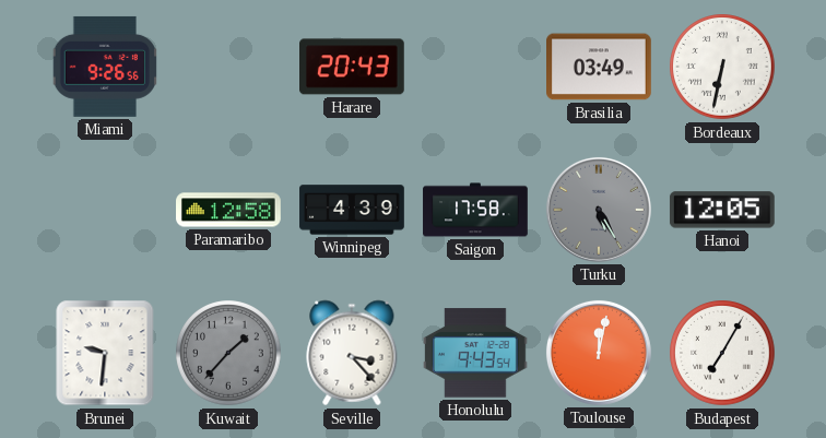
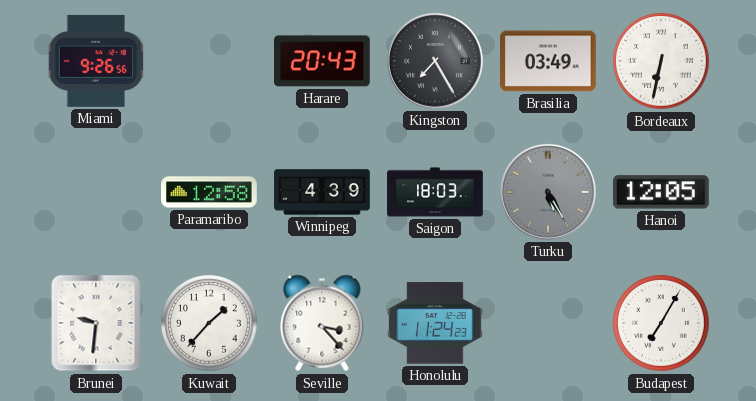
Kingston: none -> 7:25 (435, 61)
Saigon: 17:58 -> 18:03 (435, 192)
Kuwait dial: grey -> white (209, 323)
Honolulu: 9:43 -> 11:24 (436, 323)
Toulouse: 12:02 -> none (599, 353)
